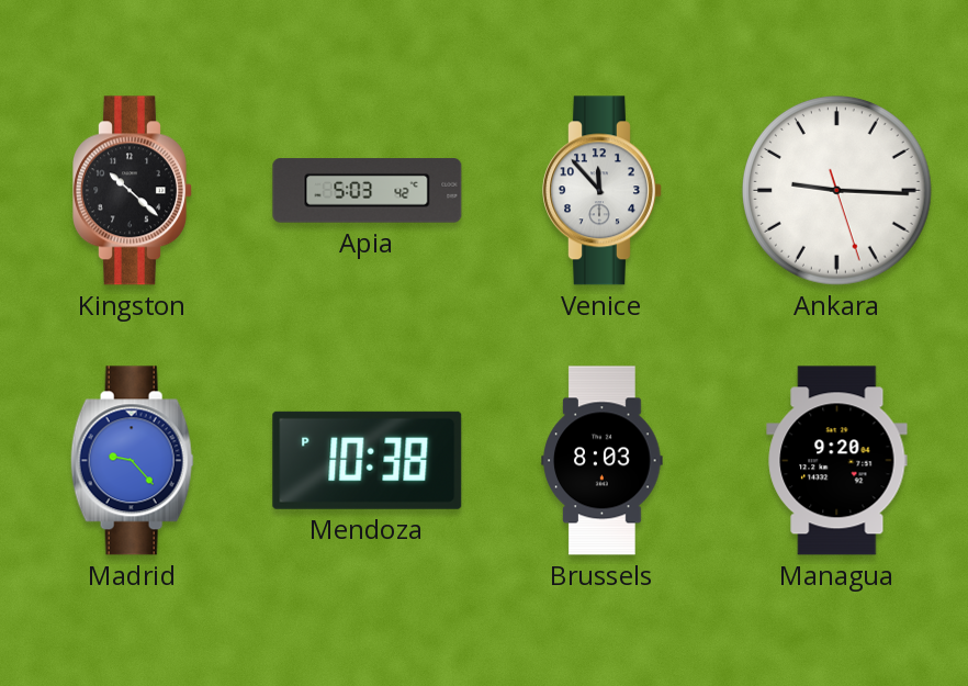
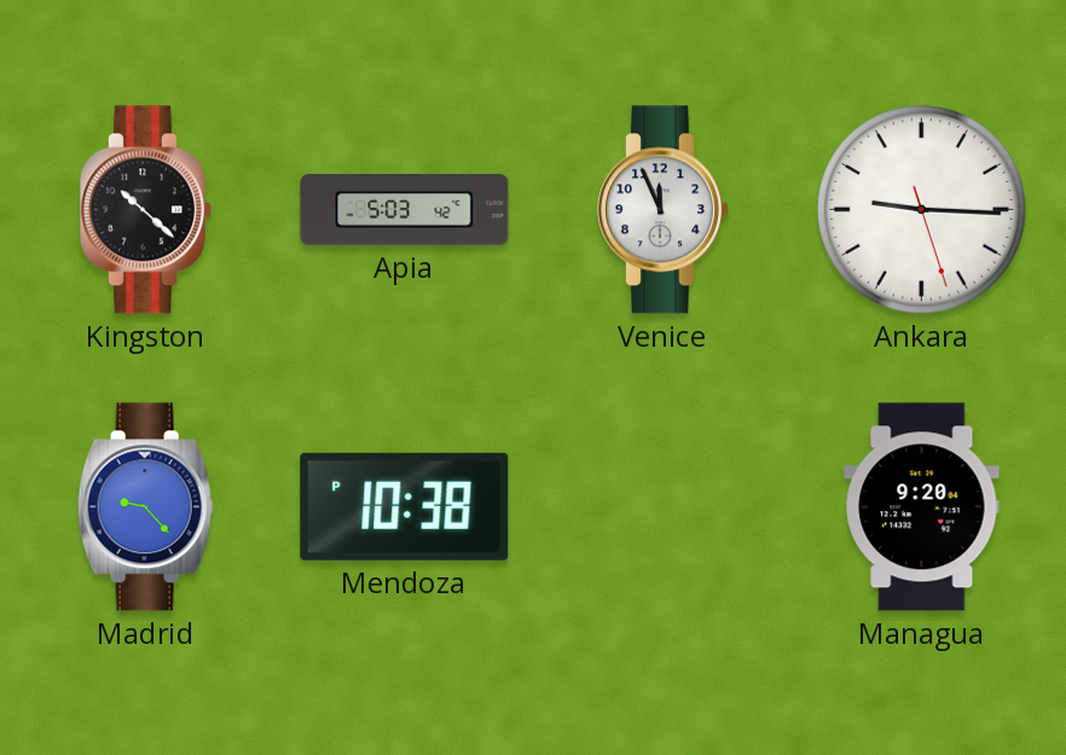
Venice: 11:53 -> 11:56 (664, 210)
Brussels: 8:03 -> none (603, 461)
